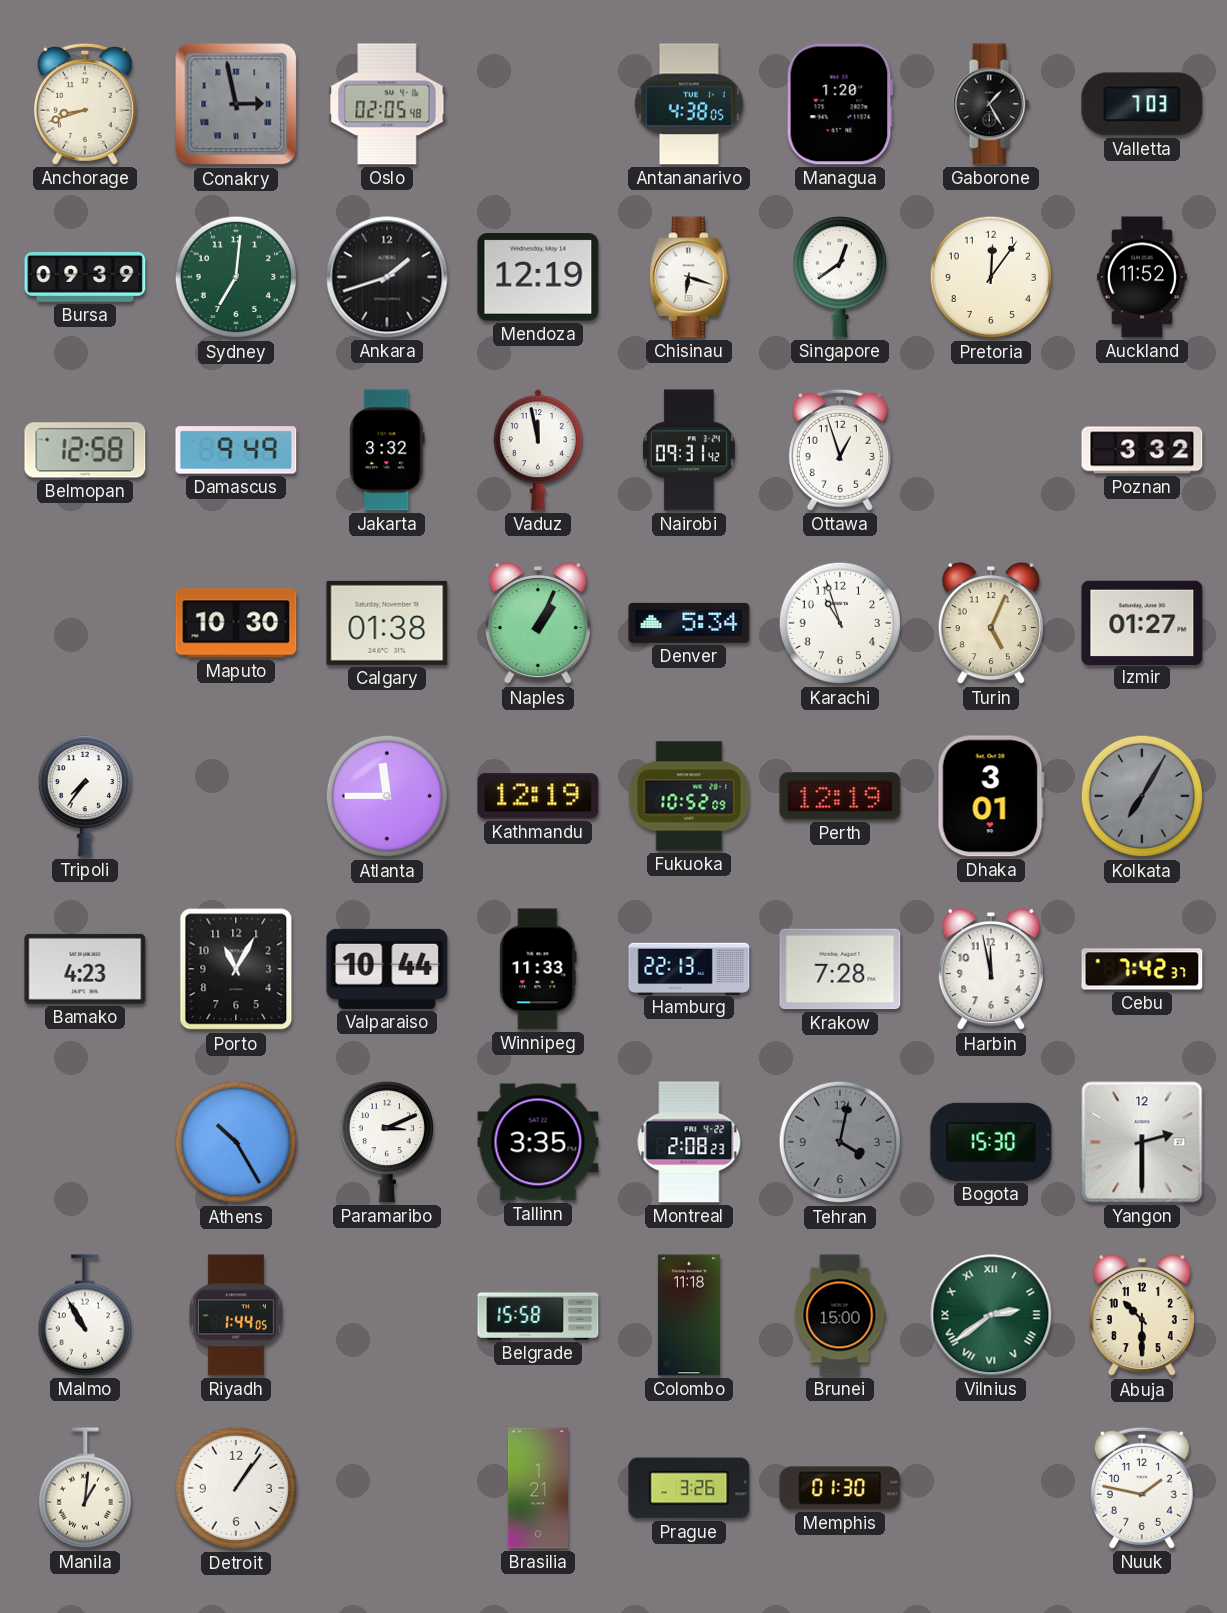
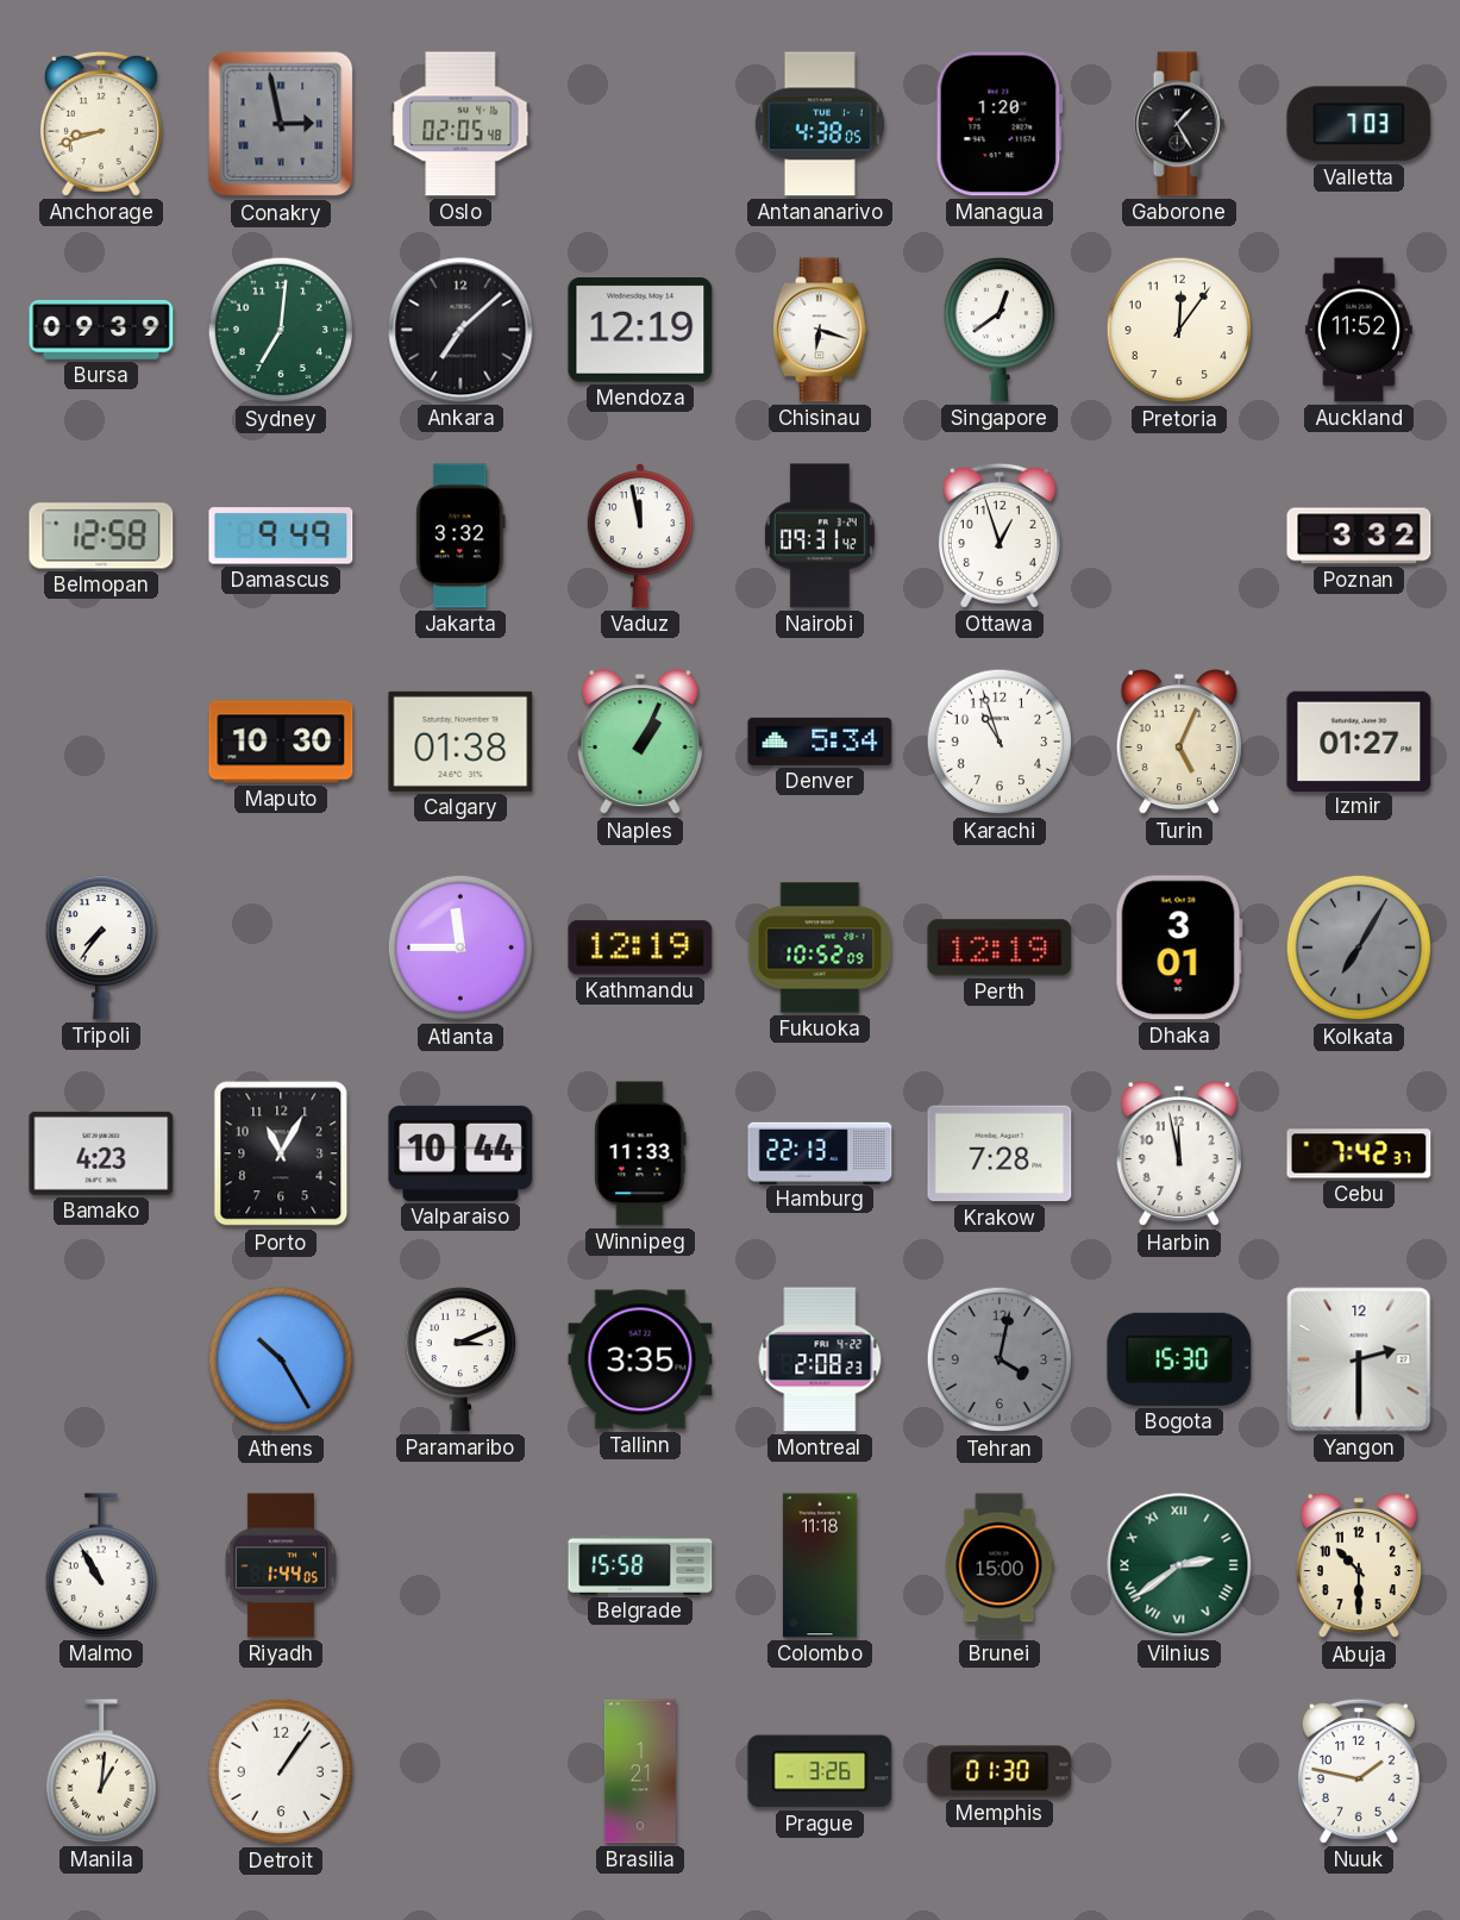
Ankara: 1:42 -> 7:08 (460, 330)
